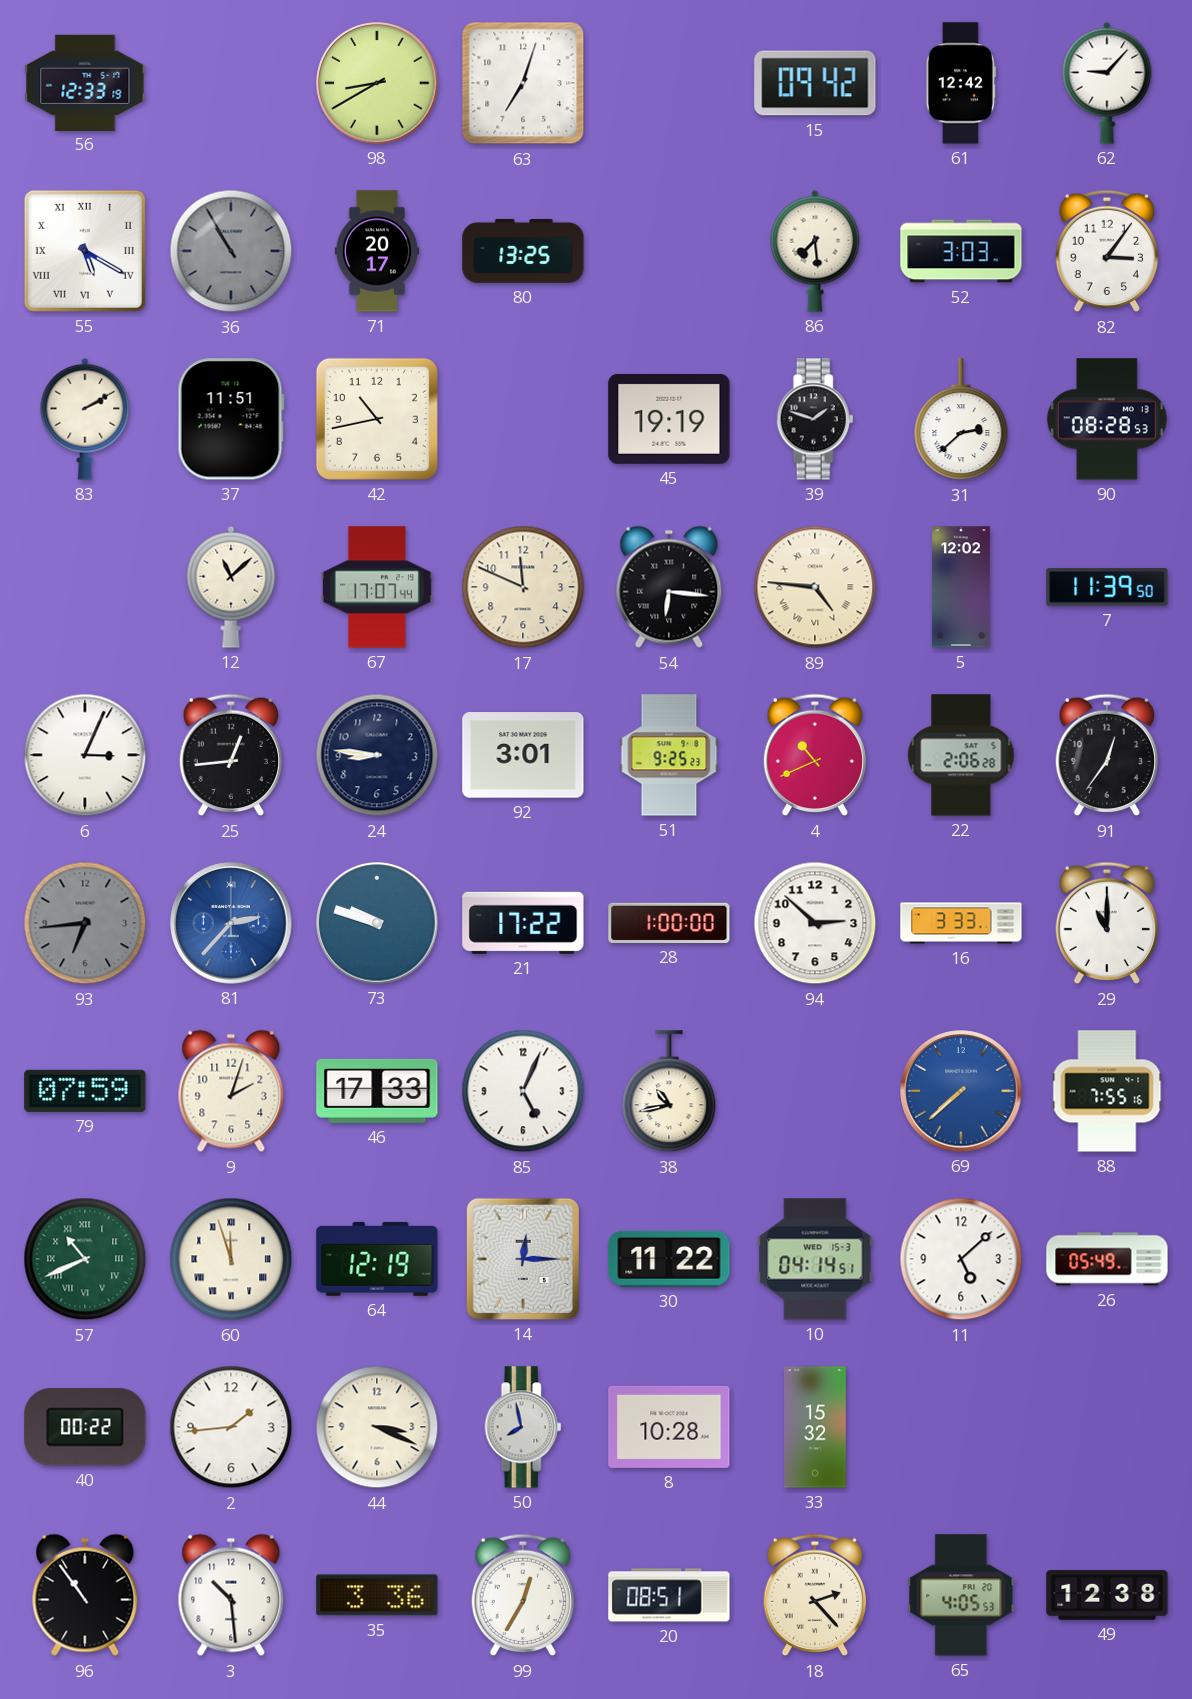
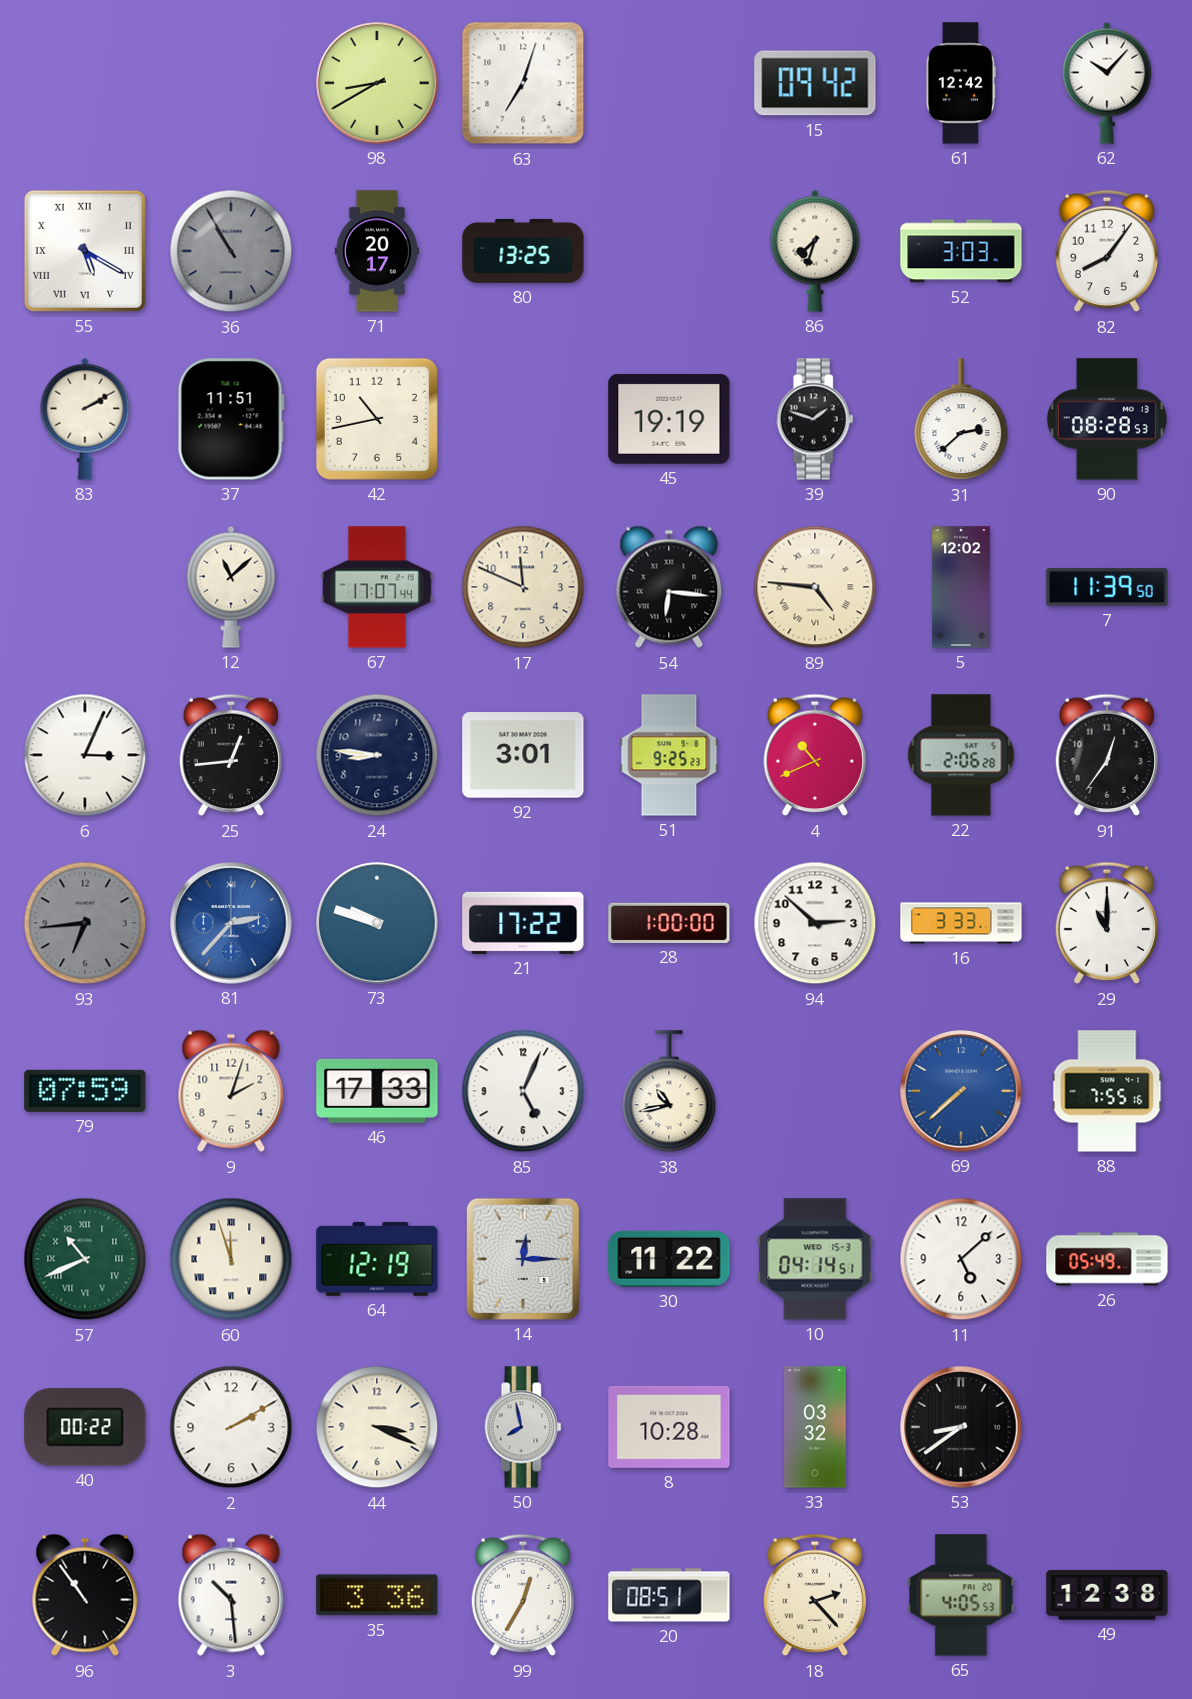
56: 12:33 -> none (85, 82)
62: 9:07 -> 10:07 (1107, 83)
86: 7:29 -> 7:33 (815, 251)
82: 3:06 -> 8:06 (1106, 251)
2: 1:44 -> 2:10 (231, 1427)
33: 15:32 -> 03:32 (816, 1427)
53: none -> 8:39 (961, 1427)
